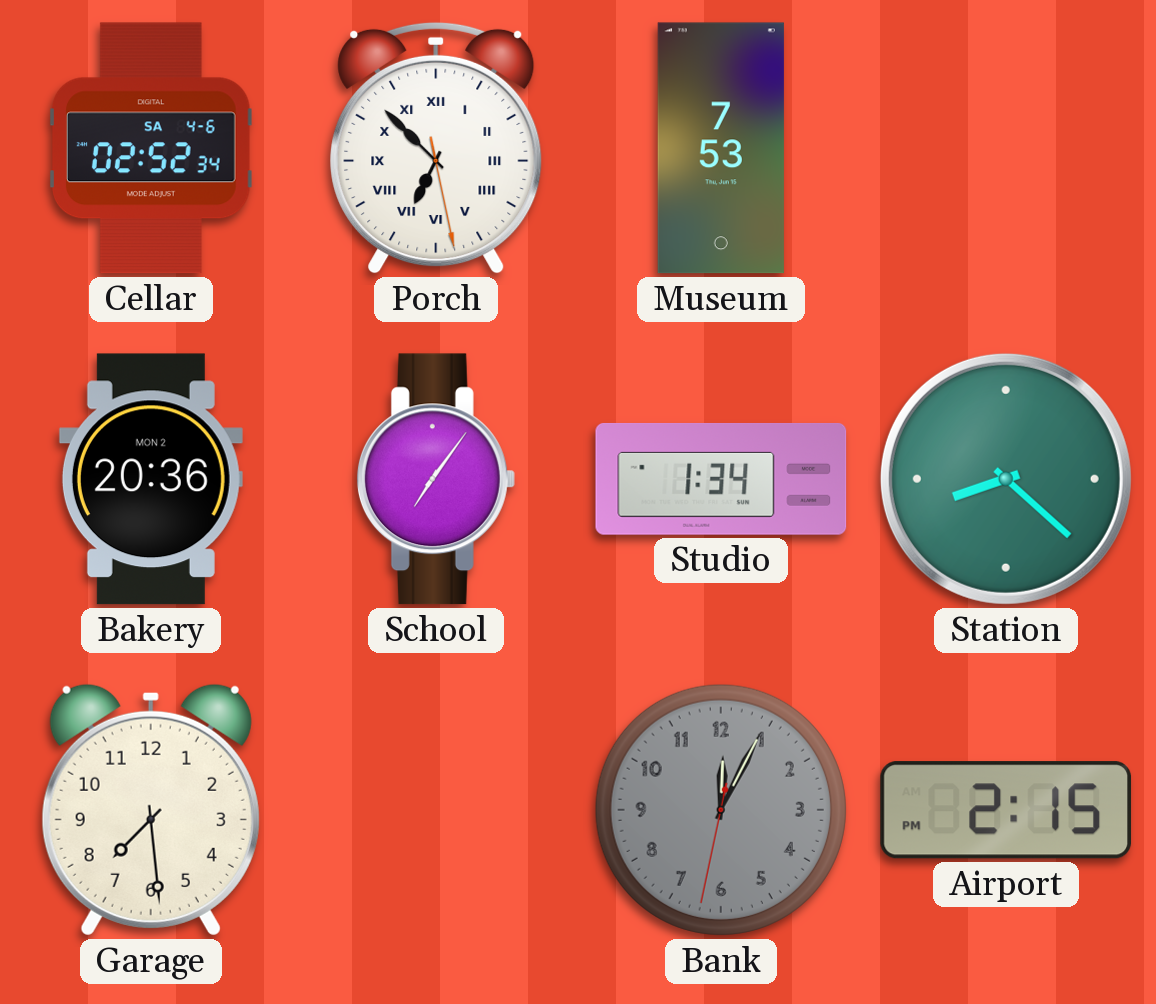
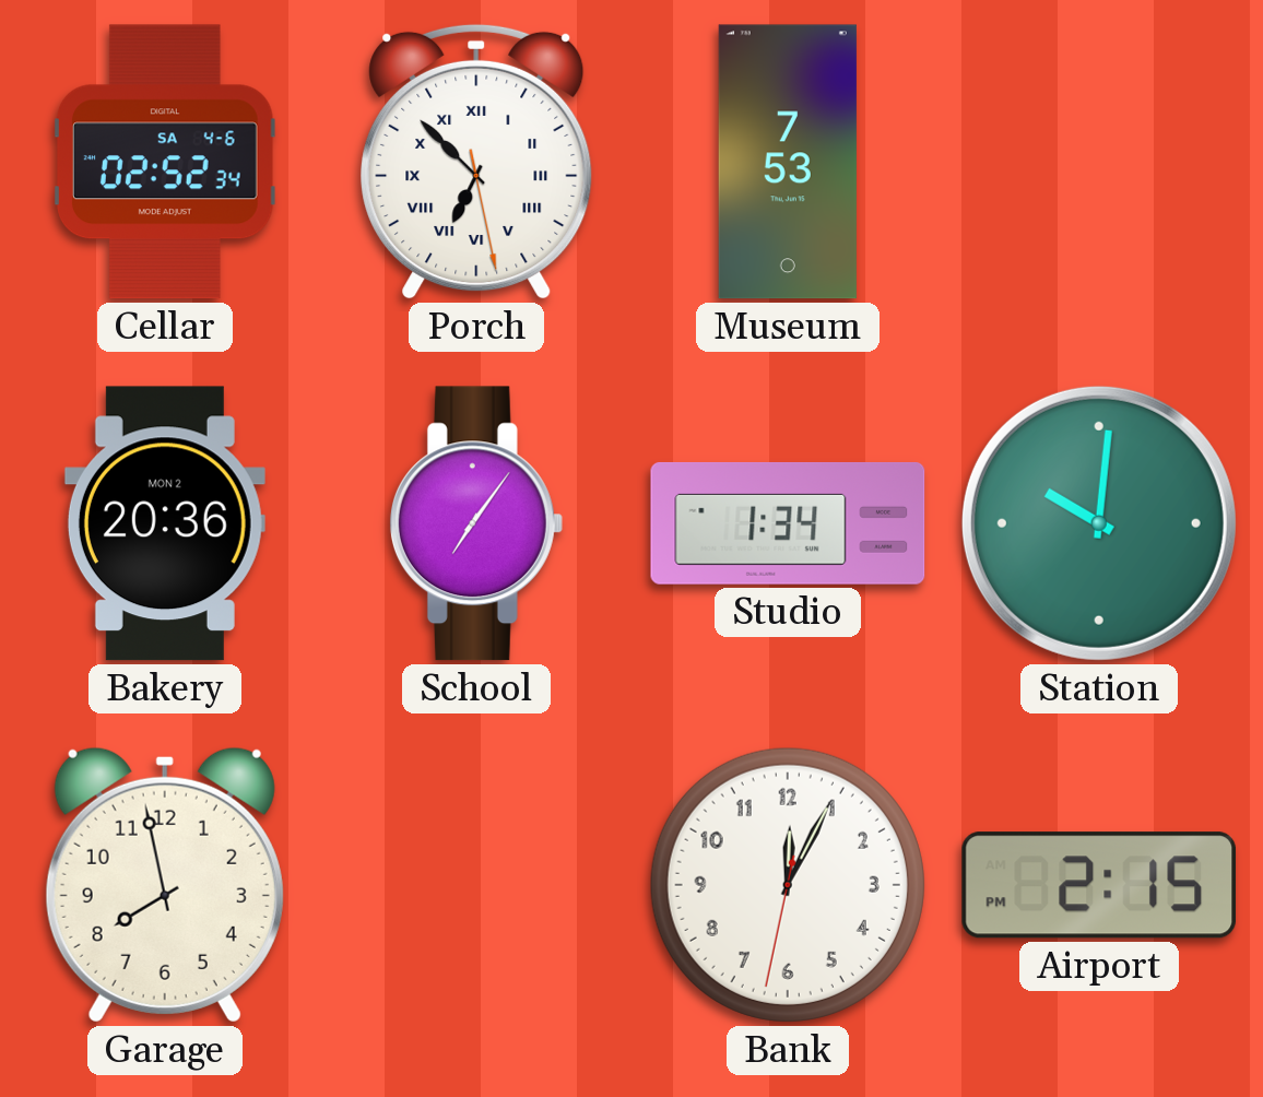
Station: 8:22 -> 10:01 (1099, 523)
Garage: 7:29 -> 7:58 (165, 885)
Bank dial: grey -> white (788, 885)
